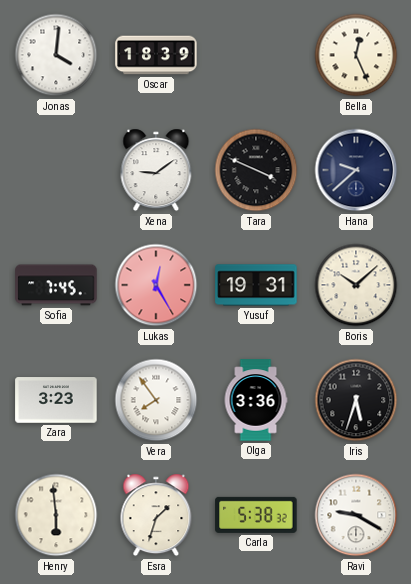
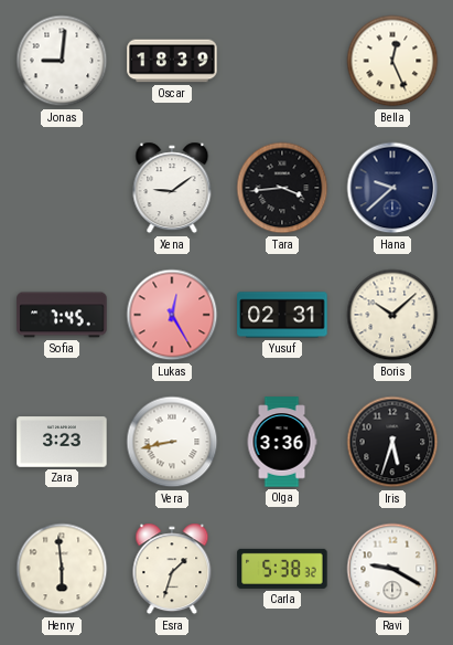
Jonas: 4:01 -> 9:01 (62, 61)
Tara: 3:49 -> 3:44 (282, 188)
Yusuf: 19:31 -> 02:31 (282, 315)
Vera: 7:54 -> 8:43 (172, 442)
